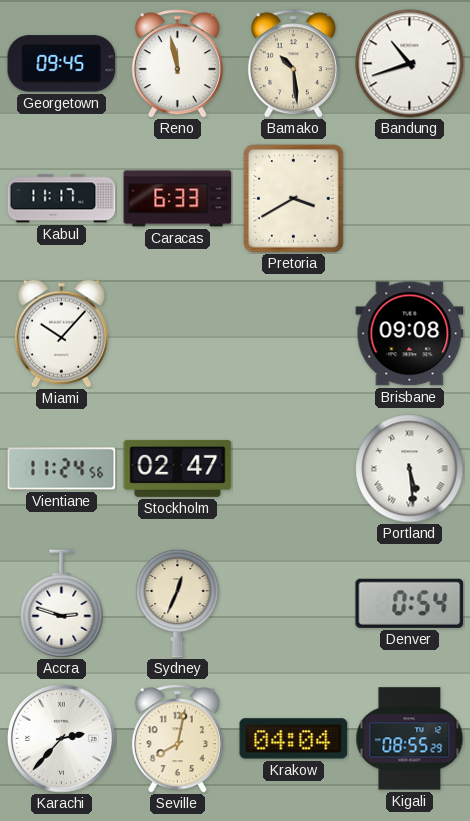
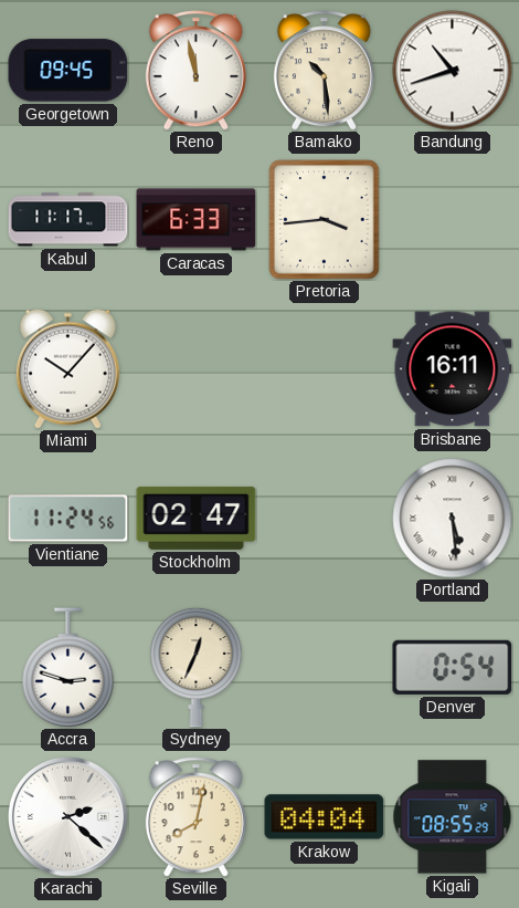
Pretoria: 3:40 -> 3:44 (325, 220)
Brisbane: 09:08 -> 16:11 (453, 369)
Karachi: 2:37 -> 2:22 (68, 817)
